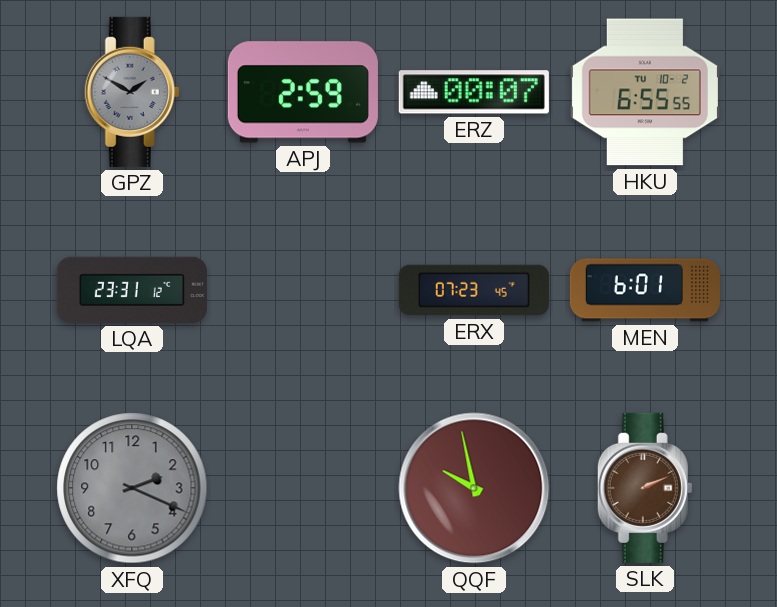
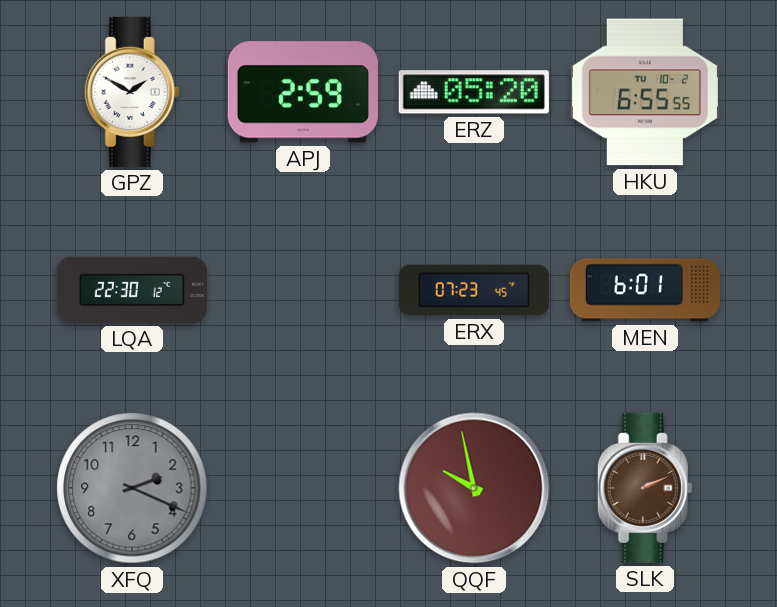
GPZ dial: grey -> white (132, 92)
ERZ: 00:07 -> 05:20 (474, 92)
LQA: 23:31 -> 22:30 (132, 290)
